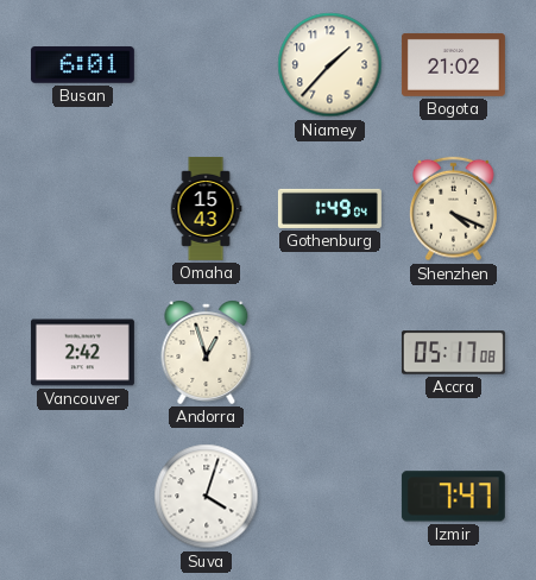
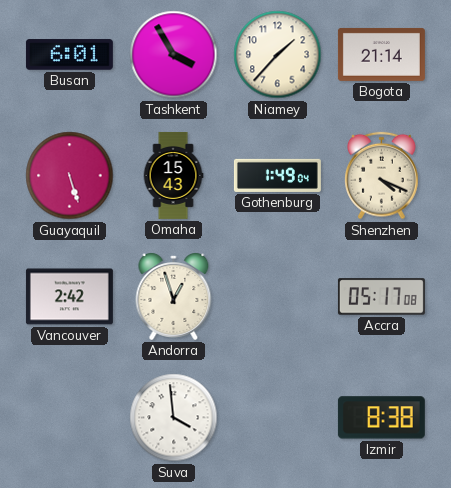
Tashkent: none -> 3:55 (174, 55)
Bogota: 21:02 -> 21:14 (381, 54)
Guayaquil: none -> 5:27 (70, 176)
Suva: 4:03 -> 3:59 (174, 418)
Izmir: 7:47 -> 8:38 (381, 418)
